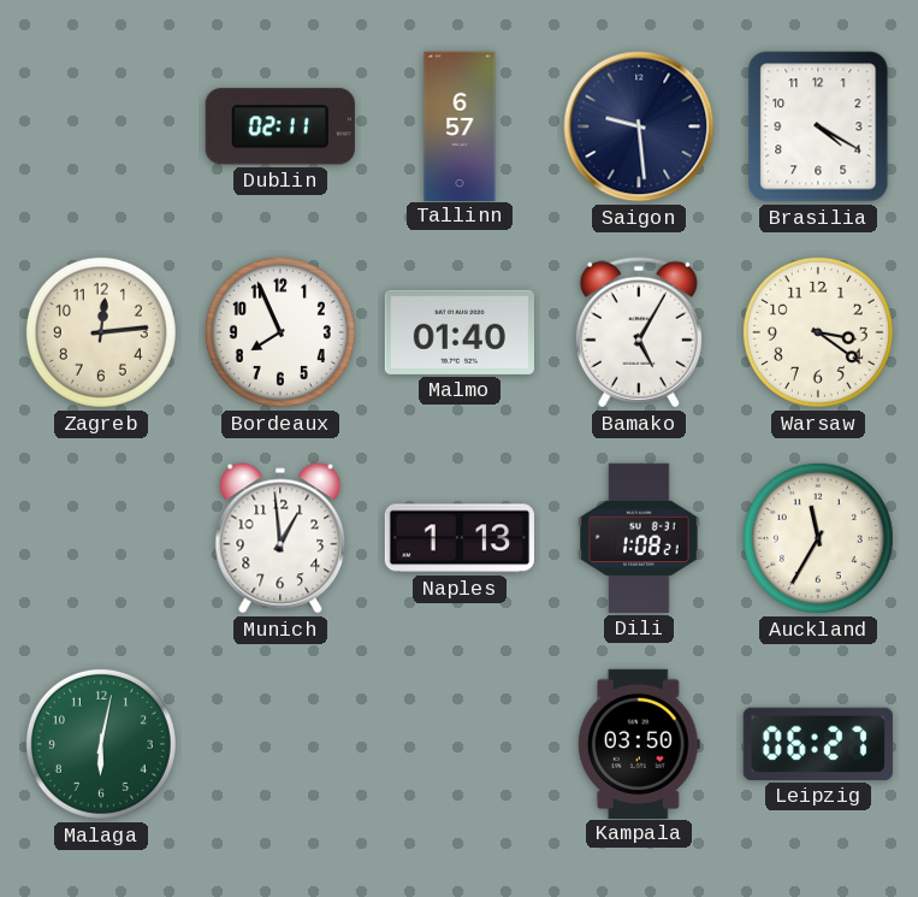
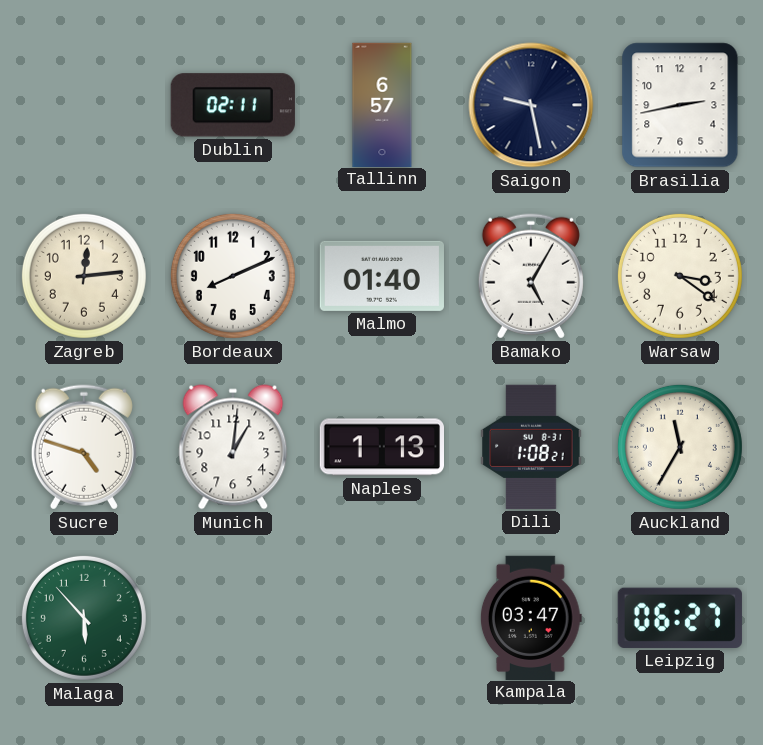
Saigon: 9:29 -> 9:28 (531, 105)
Brasilia: 4:20 -> 2:43 (680, 105)
Bordeaux: 7:56 -> 8:11 (233, 276)
Sucre: none -> 4:48 (84, 447)
Munich: 12:59 -> 1:01 (233, 447)
Malaga: 6:02 -> 5:53 (84, 618)
Kampala: 03:50 -> 03:47 (531, 617)
